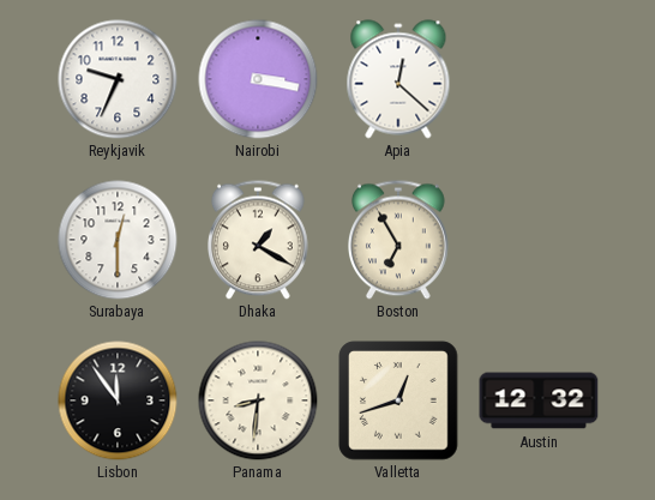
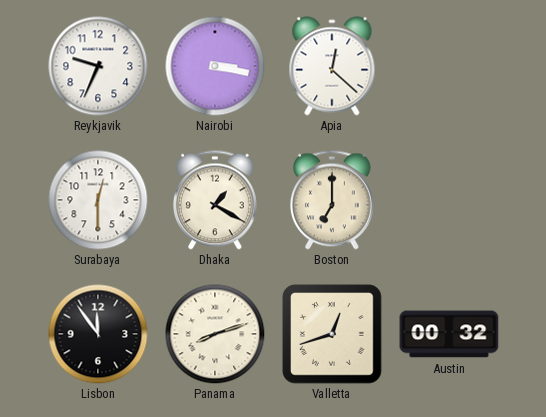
Boston: 6:55 -> 7:00 (332, 200)
Panama: 8:31 -> 8:12 (215, 334)
Austin: 12:32 -> 00:32 (449, 334)
